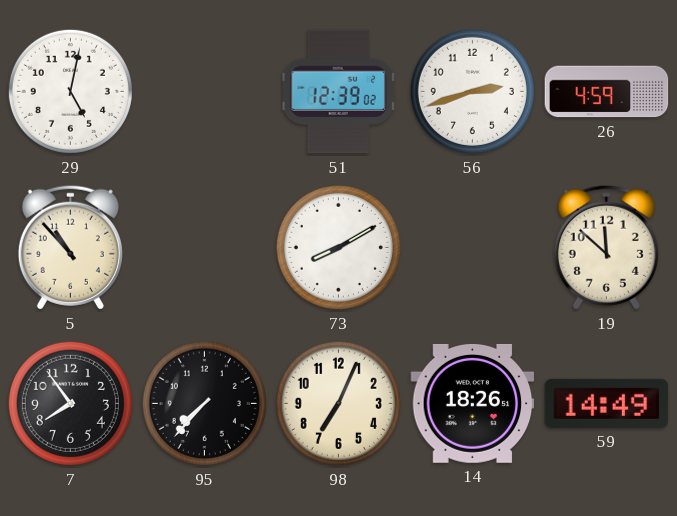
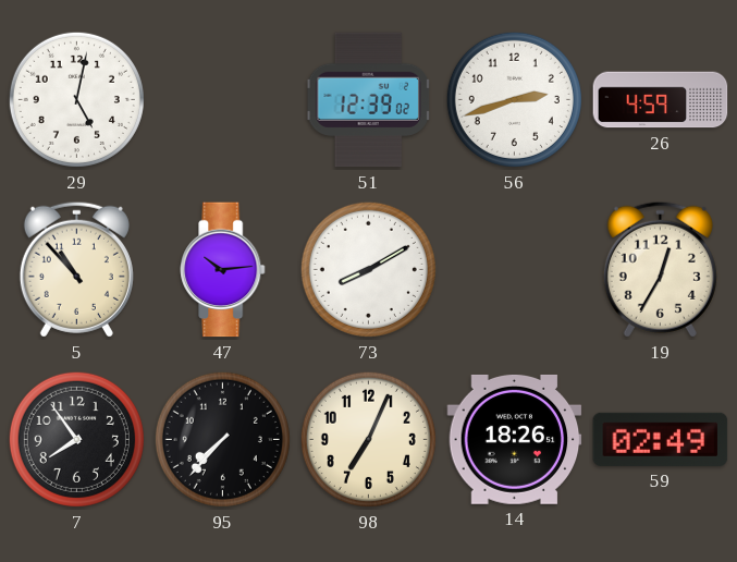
47: none -> 10:14 (223, 270)
19: 11:52 -> 12:35 (660, 269)
59: 14:49 -> 02:49 (661, 439)
